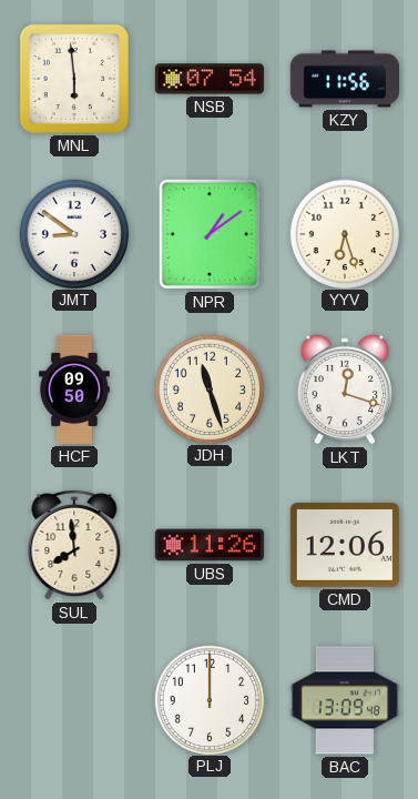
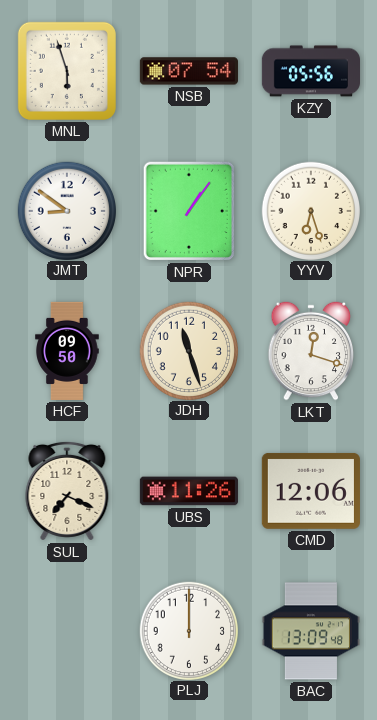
MNL: 5:59 -> 5:57 (67, 71)
KZY: 11:56 -> 05:56 (310, 71)
NPR: 1:09 -> 1:06 (189, 211)
SUL: 7:59 -> 7:19 (67, 491)
